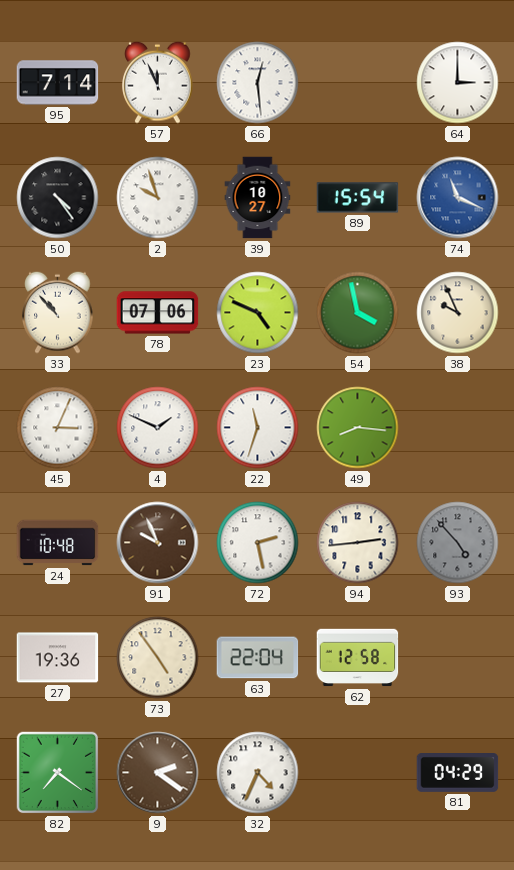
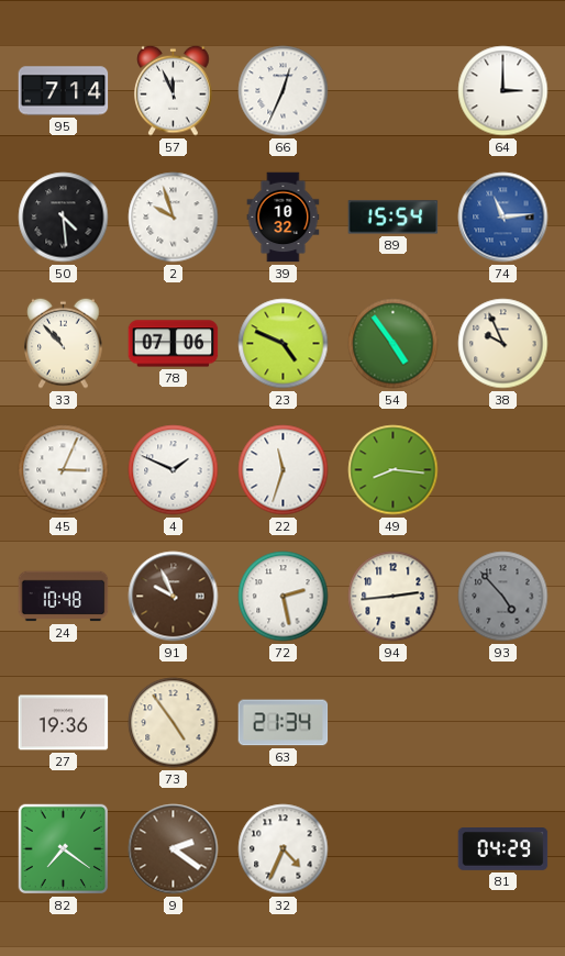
66: 12:29 -> 12:34 (284, 91)
50: 4:24 -> 4:29 (64, 218)
39: 10:27 -> 10:32 (284, 218)
74: 11:19 -> 11:14 (503, 218)
54: 3:58 -> 4:54 (394, 344)
63: 22:04 -> 21:34 (284, 723)
62: 12:58 -> none (358, 658)
